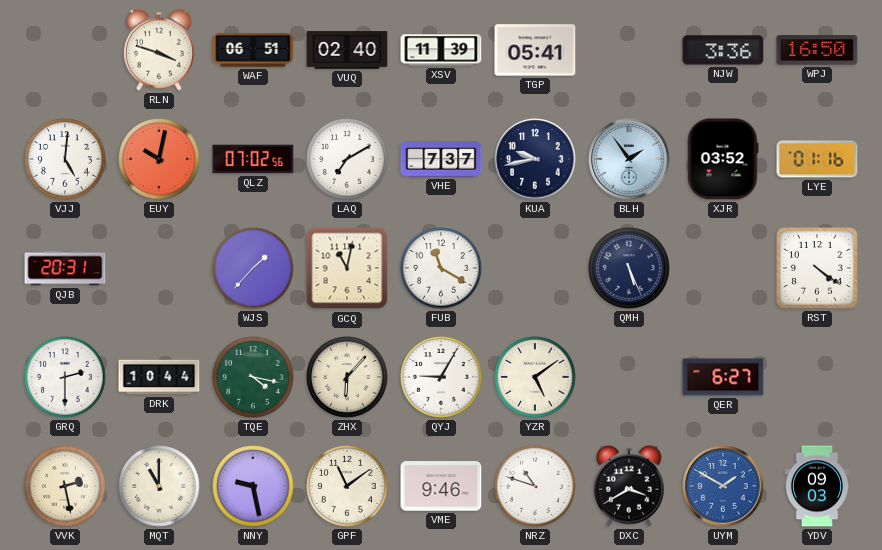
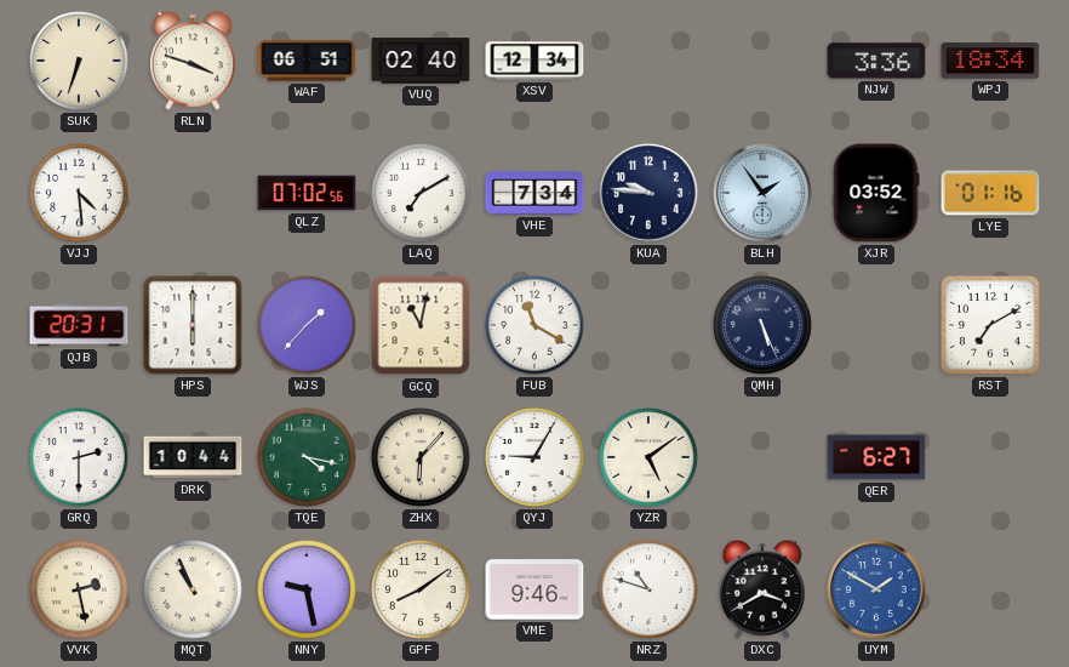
SUK: none -> 6:33 (79, 61)
XSV: 11:39 -> 12:34 (534, 61)
TGP: 05:41 -> none (535, 50)
WPJ: 16:50 -> 18:34 (990, 61)
VJJ: 5:01 -> 4:29 (79, 193)
EUY: 10:02 -> none (159, 159)
VHE: 7:37 -> 7:34 (534, 193)
KUA: 9:43 -> 9:46 (648, 193)
HPS: none -> 6:00 (193, 325)
RST: 4:21 -> 7:10 (990, 325)
MQT: 11:00 -> 10:56 (193, 589)
GPF: 11:09 -> 8:09 (421, 589)
YDV: 09:03 -> none (817, 486)
